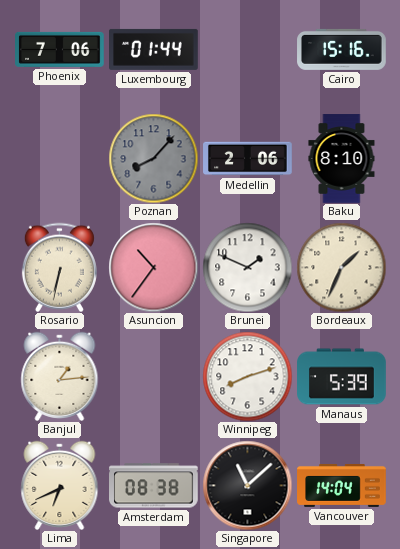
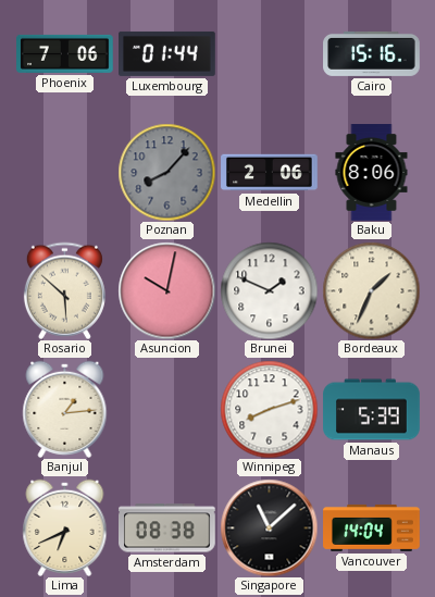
Baku: 8:10 -> 8:06 (372, 173)
Rosario: 6:32 -> 5:52 (64, 290)
Asuncion: 10:36 -> 10:02 (166, 290)
